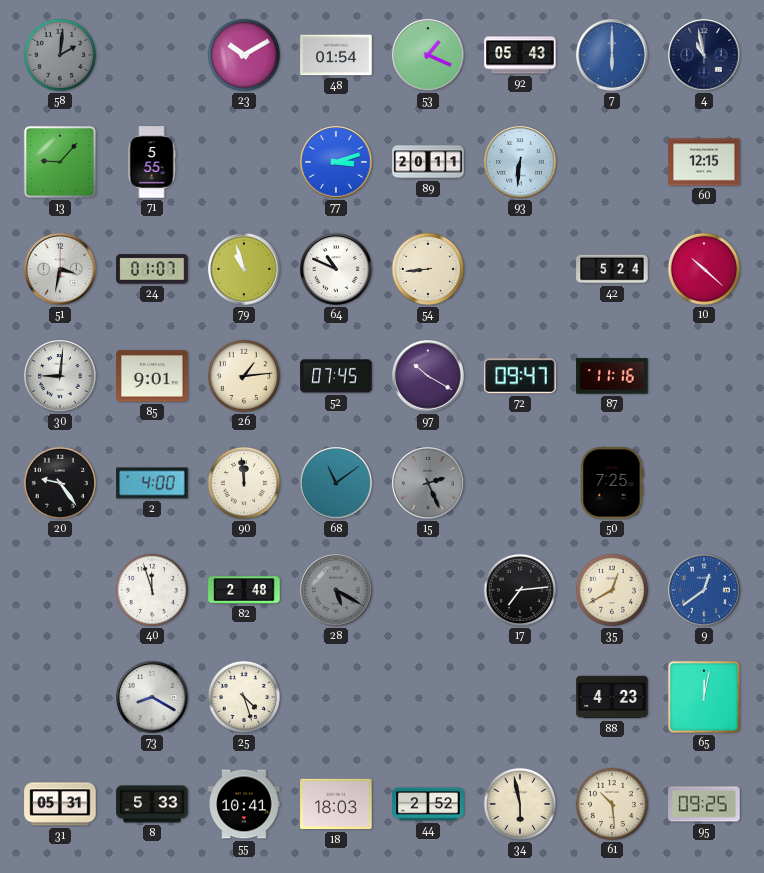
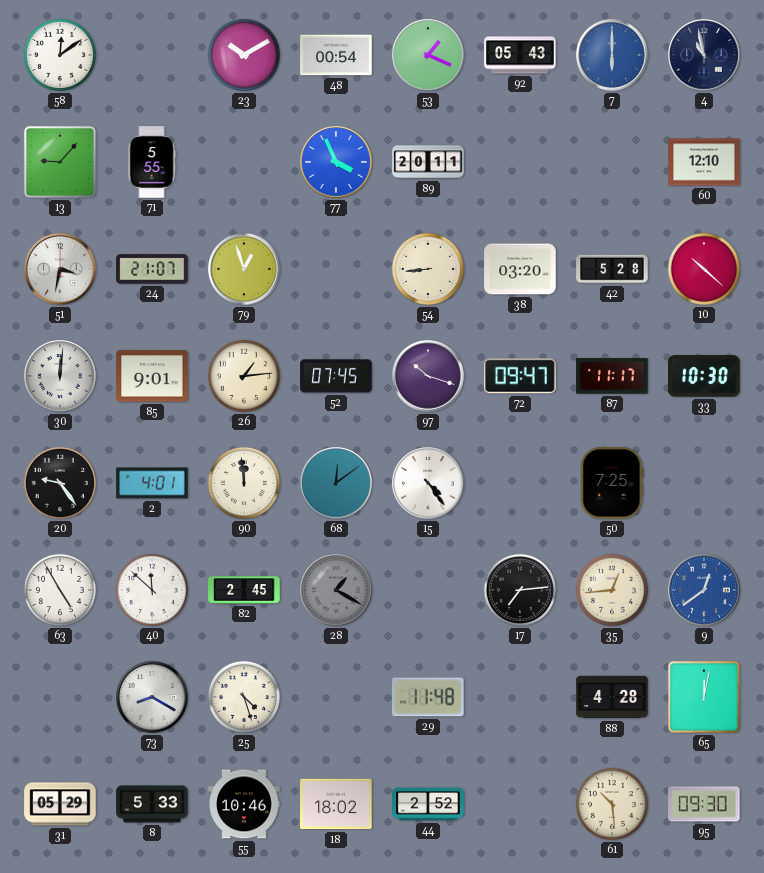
58: 2:01 -> 12:09 (60, 55)
58 dial: grey -> white (60, 55)
48: 01:54 -> 00:54 (336, 55)
77: 3:12 -> 3:56 (336, 162)
93: 6:31 -> none (520, 162)
60: 12:15 -> 12:10 (704, 162)
24: 01:07 -> 21:07 (152, 269)
79: 10:57 -> 12:57 (244, 269)
64: 10:49 -> none (336, 269)
38: none -> 03:20 (520, 269)
42: 5:24 -> 5:28 (612, 269)
30: 9:01 -> 12:01 (60, 376)
97: 10:20 -> 10:18 (428, 376)
87: 11:16 -> 11:17 (612, 376)
33: none -> 10:30 (704, 376)
2: 4:00 -> 4:01 (152, 483)
68: 11:09 -> 12:09 (336, 483)
15: 2:26 -> 4:24 (428, 483)
15 dial: grey -> white (428, 483)
63: none -> 4:55 (60, 590)
40: 11:57 -> 11:52 (152, 590)
82: 2:48 -> 2:45 (244, 590)
28: 5:20 -> 1:20 (336, 590)
35: 12:40 -> 12:44 (612, 590)
29: none -> 11:48 (428, 697)
88: 4:23 -> 4:28 (612, 697)
31: 05:31 -> 05:29 (60, 804)
55: 10:41 -> 10:46 (244, 804)
18: 18:03 -> 18:02 (336, 804)
34: 5:58 -> none (520, 804)
95: 09:25 -> 09:30 (704, 804)
